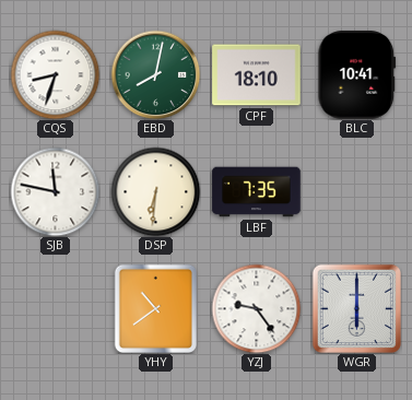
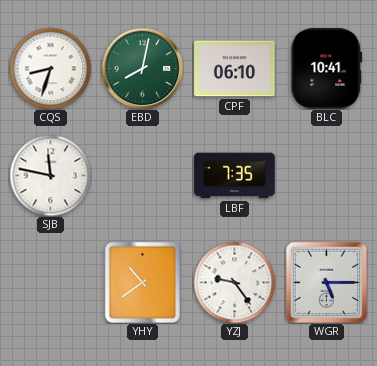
CPF: 18:10 -> 06:10 (235, 69)
DSP: 6:31 -> none (155, 191)
WGR: 6:00 -> 5:15 (326, 282)
